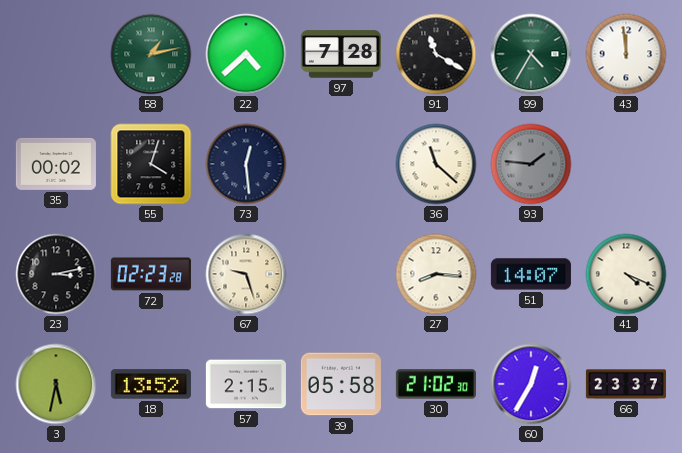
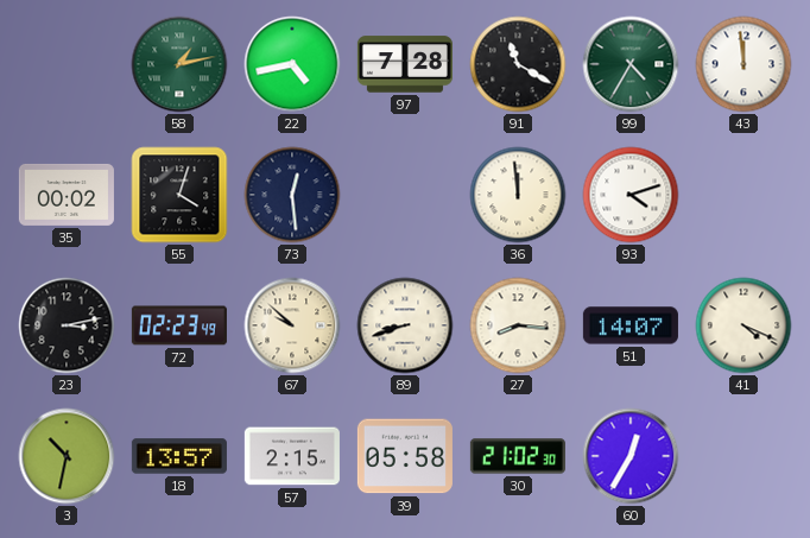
22: 4:38 -> 4:43 (292, 64)
36: 11:22 -> 11:59 (518, 195)
93: 1:46 -> 4:12 (631, 195)
93 dial: grey -> white (631, 195)
72: 02:23:28 -> 02:23:49 (179, 325)
67: 9:27 -> 9:52 (292, 325)
89: none -> 8:42 (405, 325)
3: 5:32 -> 10:32 (67, 456)
18: 13:52 -> 13:57 (179, 456)
66: 23:37 -> none (626, 384)
